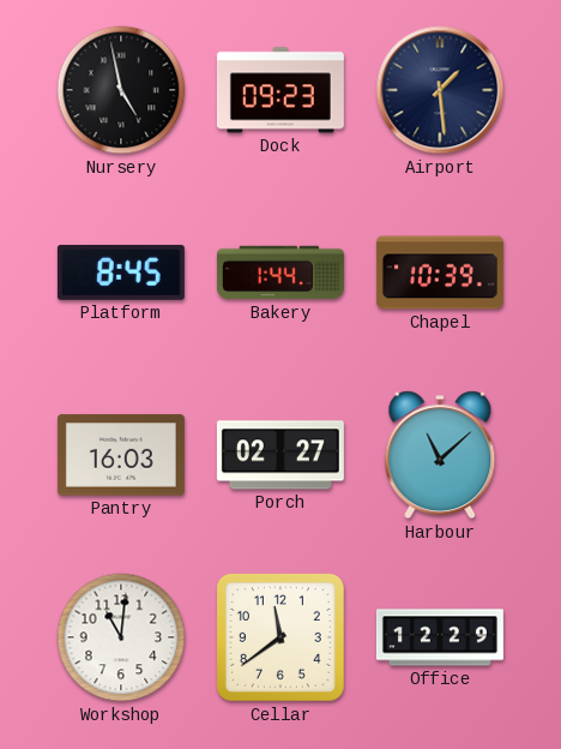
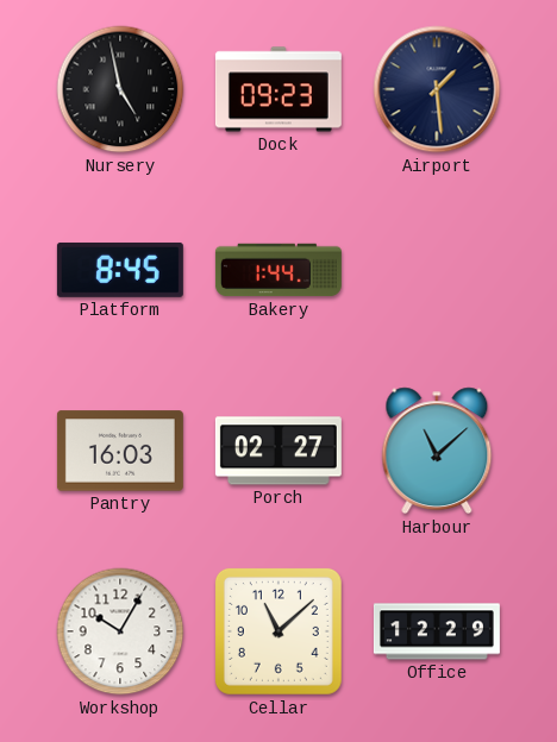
Chapel: 10:39 -> none (440, 272)
Workshop: 11:01 -> 10:05 (120, 631)
Cellar: 11:39 -> 11:08 (278, 631)
